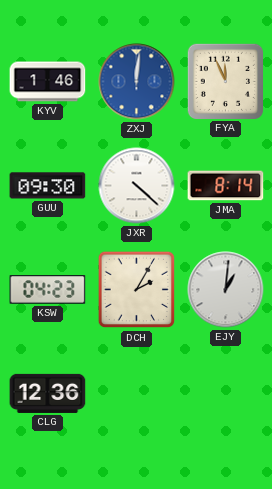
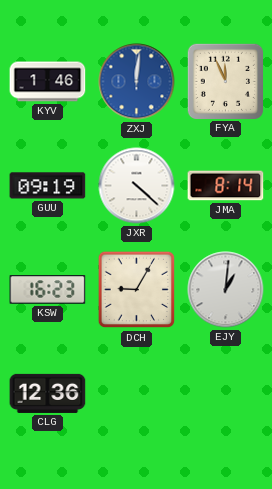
GUU: 09:30 -> 09:19 (48, 186)
KSW: 04:23 -> 16:23 (48, 290)
DCH: 2:05 -> 9:05 (137, 290)
